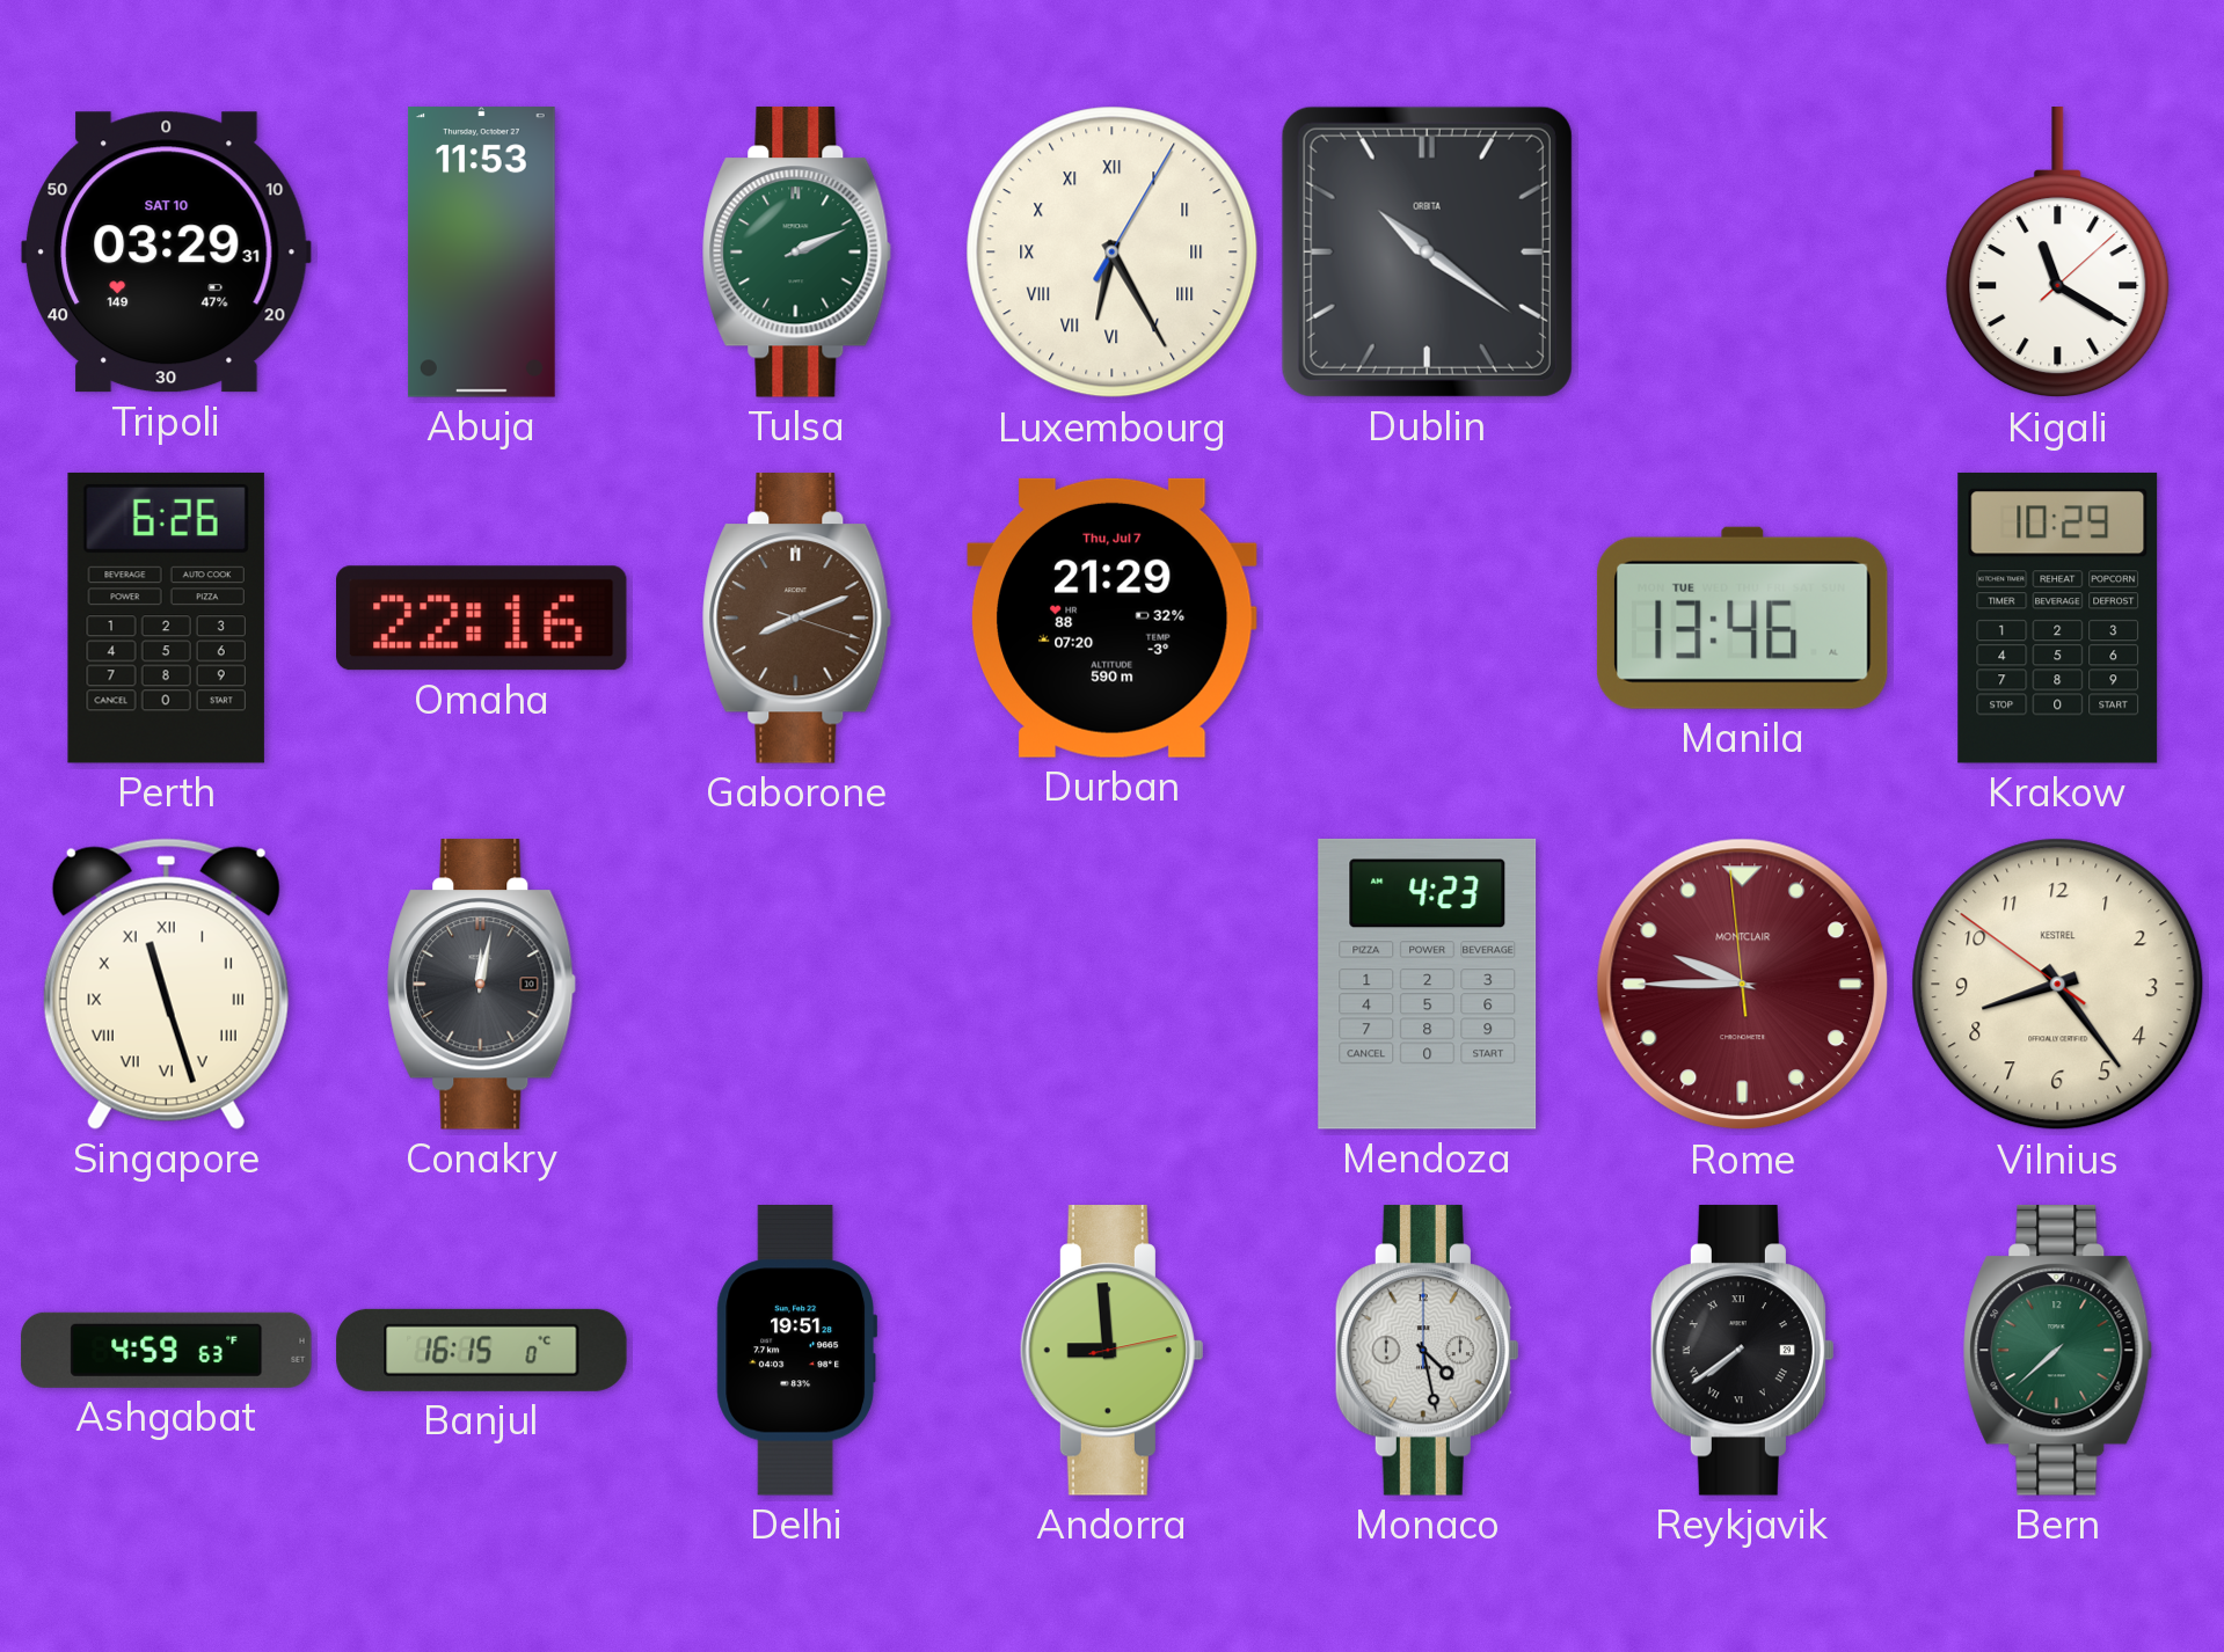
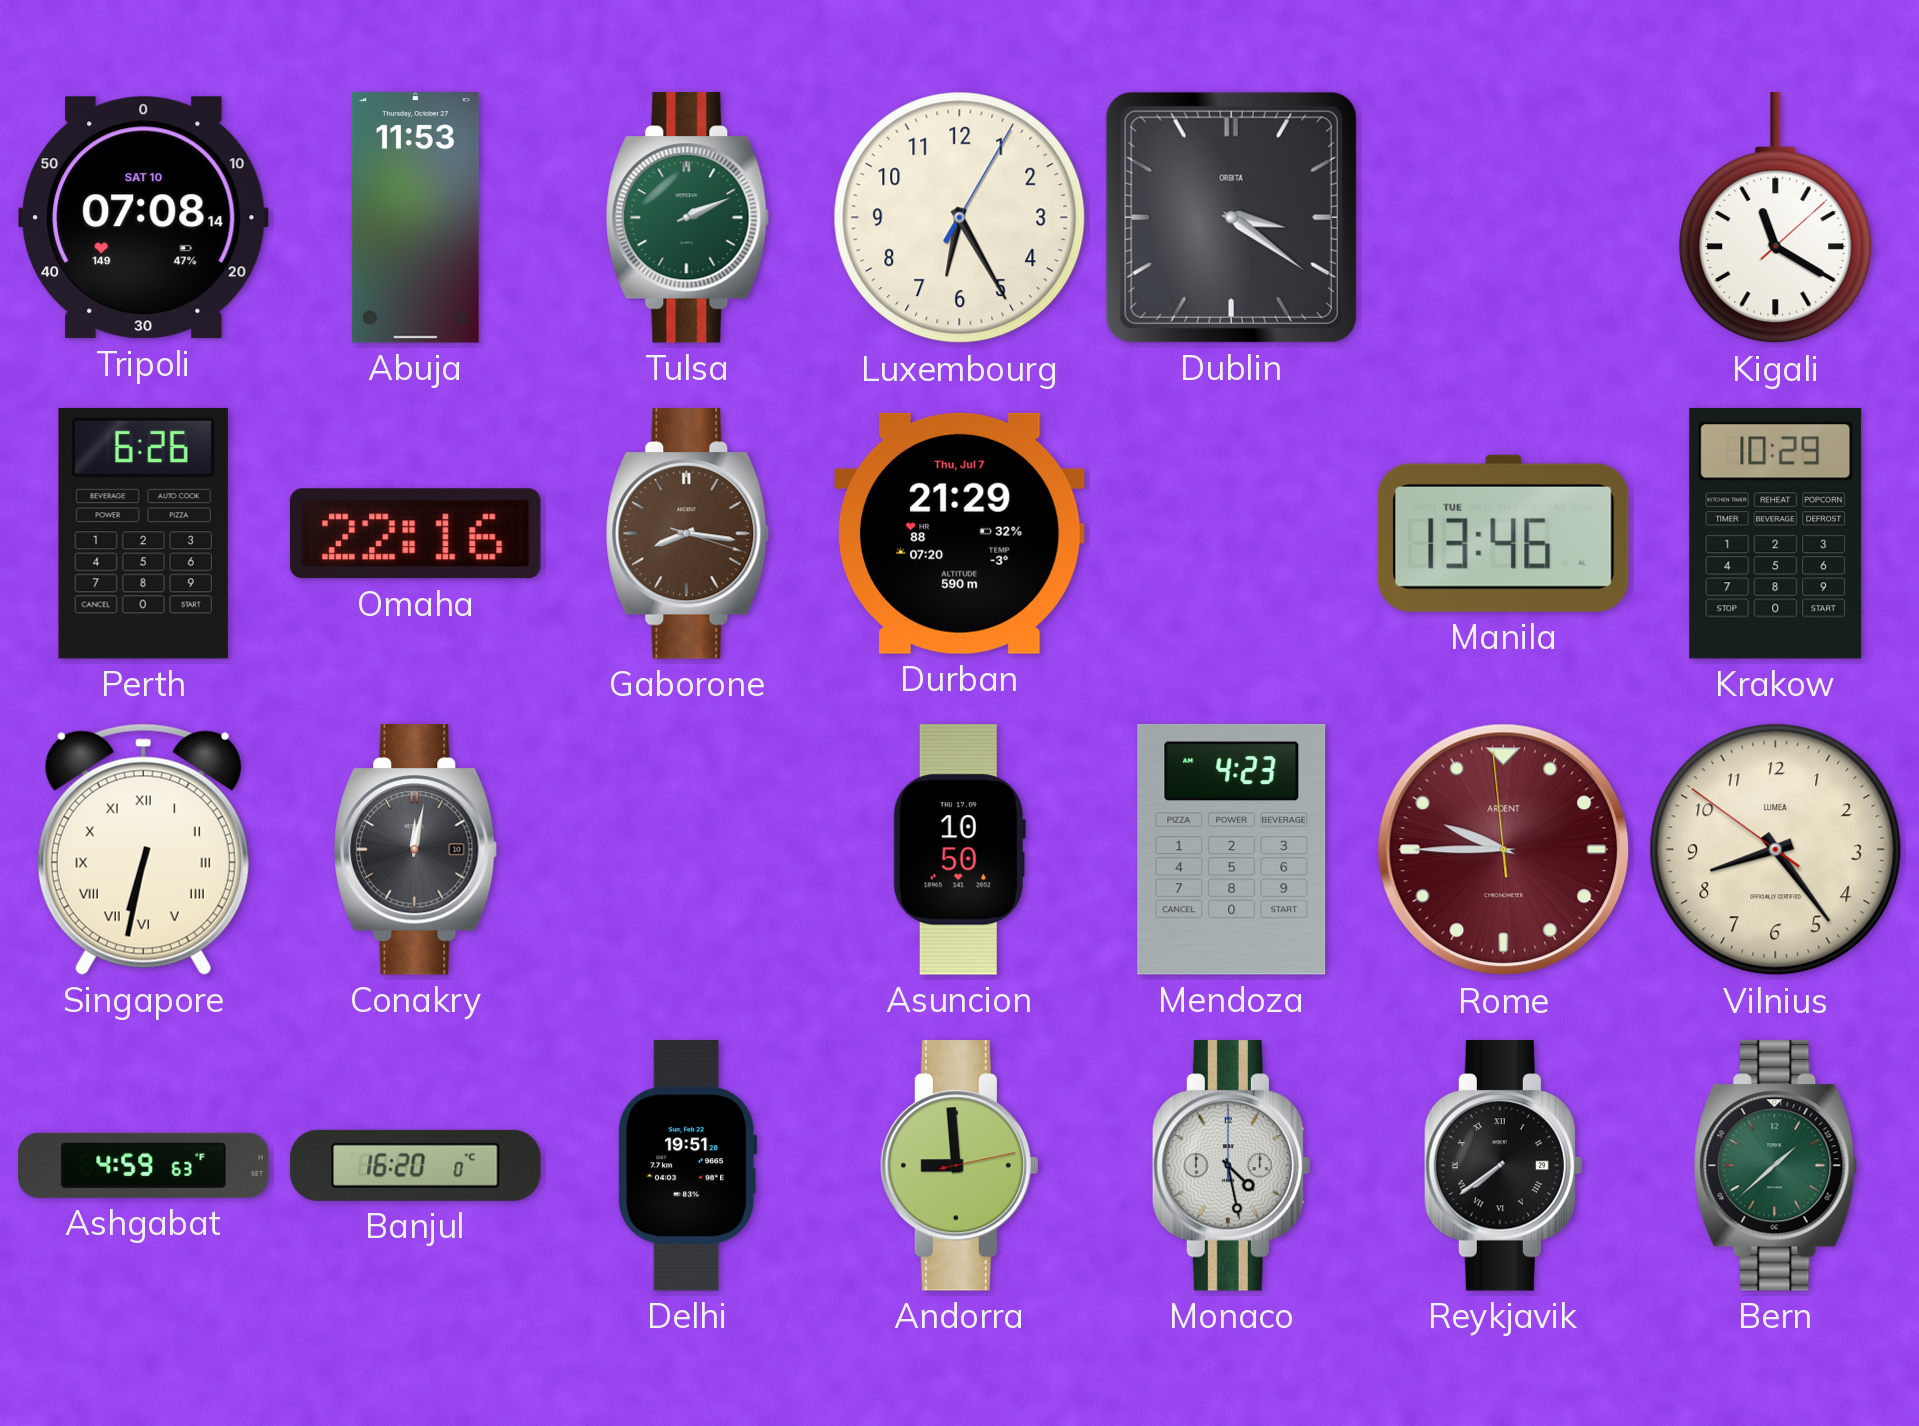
Tripoli: 03:29 -> 07:08 (144, 218)
Luxembourg numerals: Roman -> Arabic (960, 218)
Dublin: 10:21 -> 3:21 (1231, 217)
Gaborone: 8:11 -> 8:16 (688, 534)
Singapore: 11:27 -> 6:32 (143, 849)
Asuncion: none -> 10:50 (959, 850)
Rome brand: MONTCLAIR -> ARDENT (1504, 850)
Vilnius brand: KESTREL -> LUMEA (1776, 850)
Banjul: 16:15 -> 16:20 (416, 1165)
Bern: 7:38 -> 1:38 (1776, 1166)
